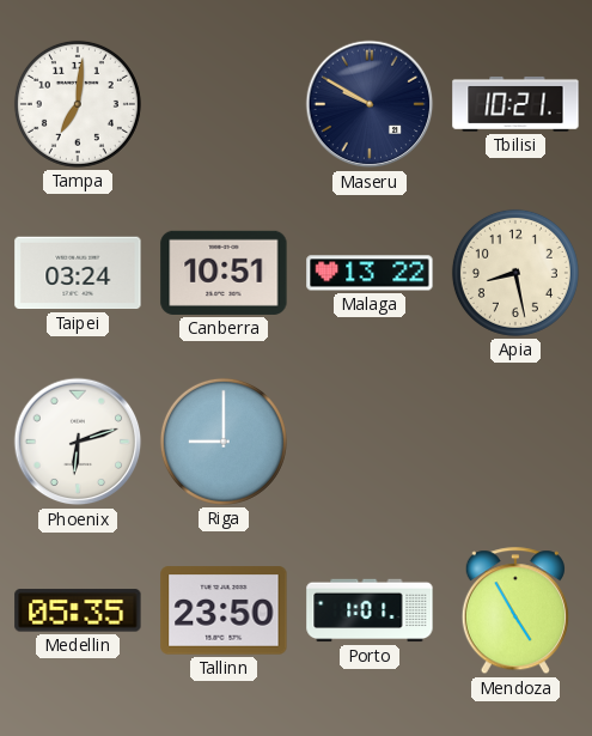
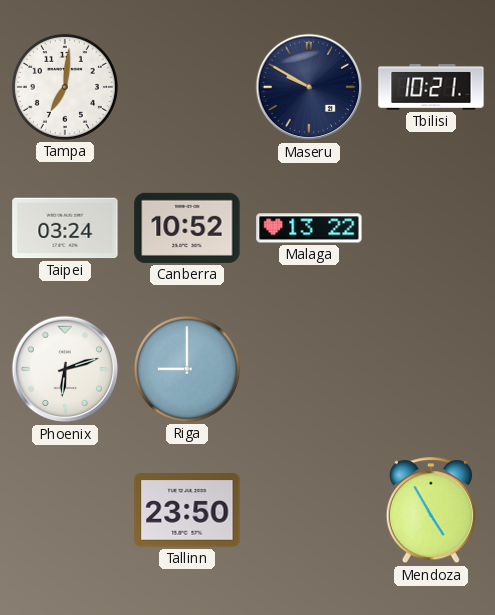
Canberra: 10:51 -> 10:52 (187, 228)
Apia: 8:28 -> none (515, 273)
Medellin: 05:35 -> none (78, 610)
Porto: 1:01 -> none (370, 610)
